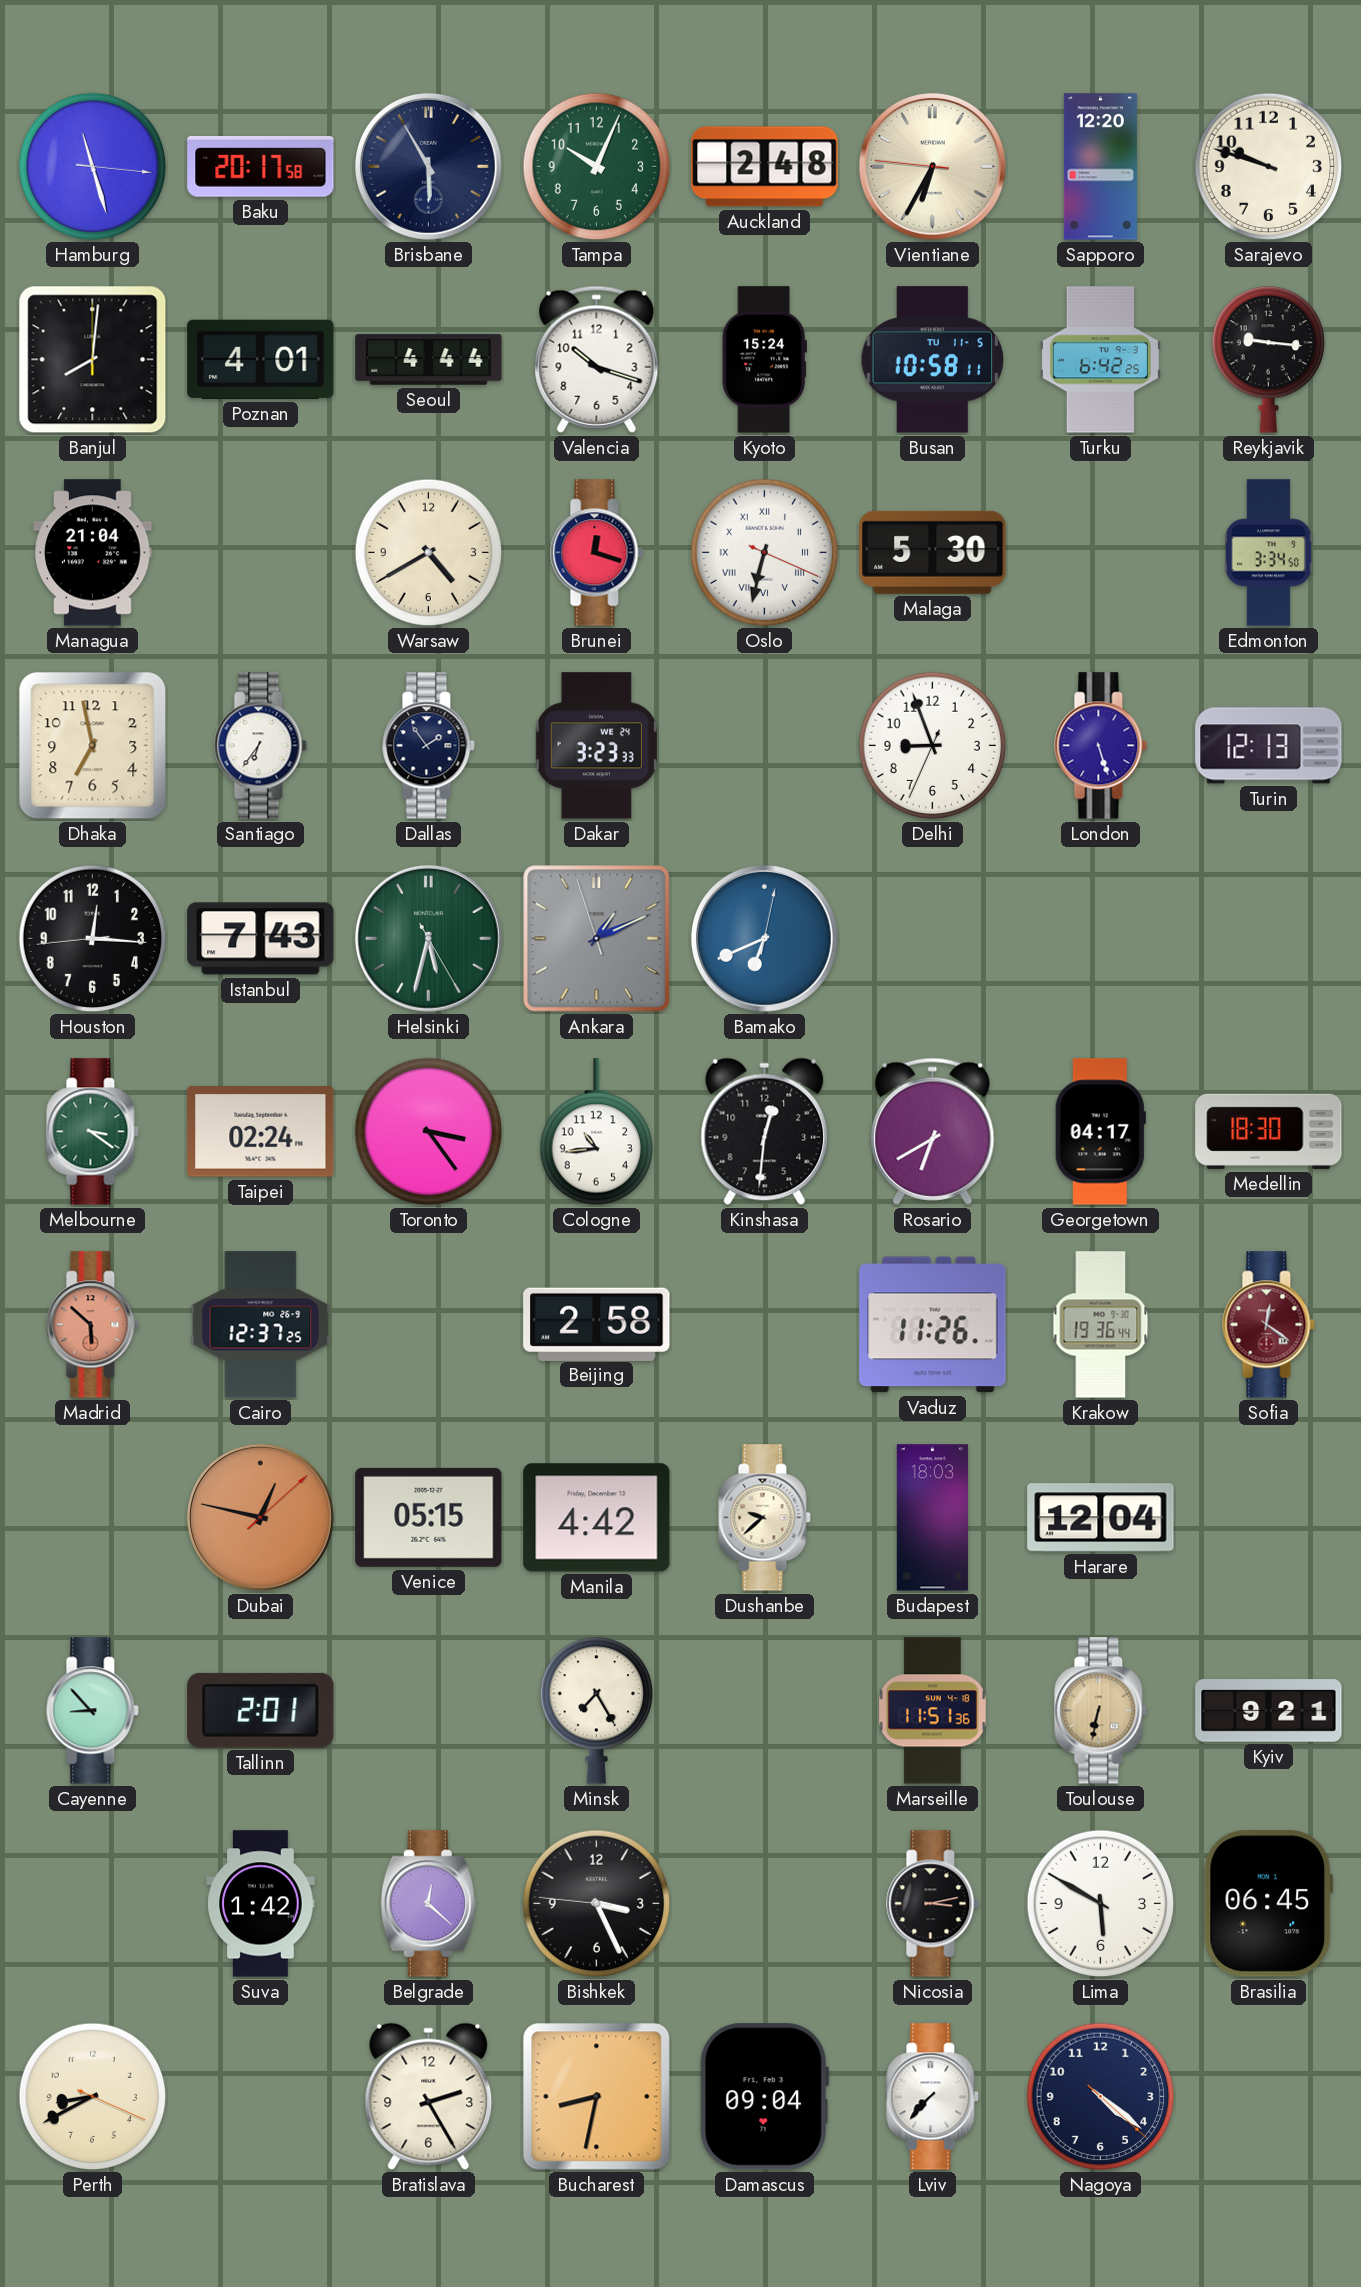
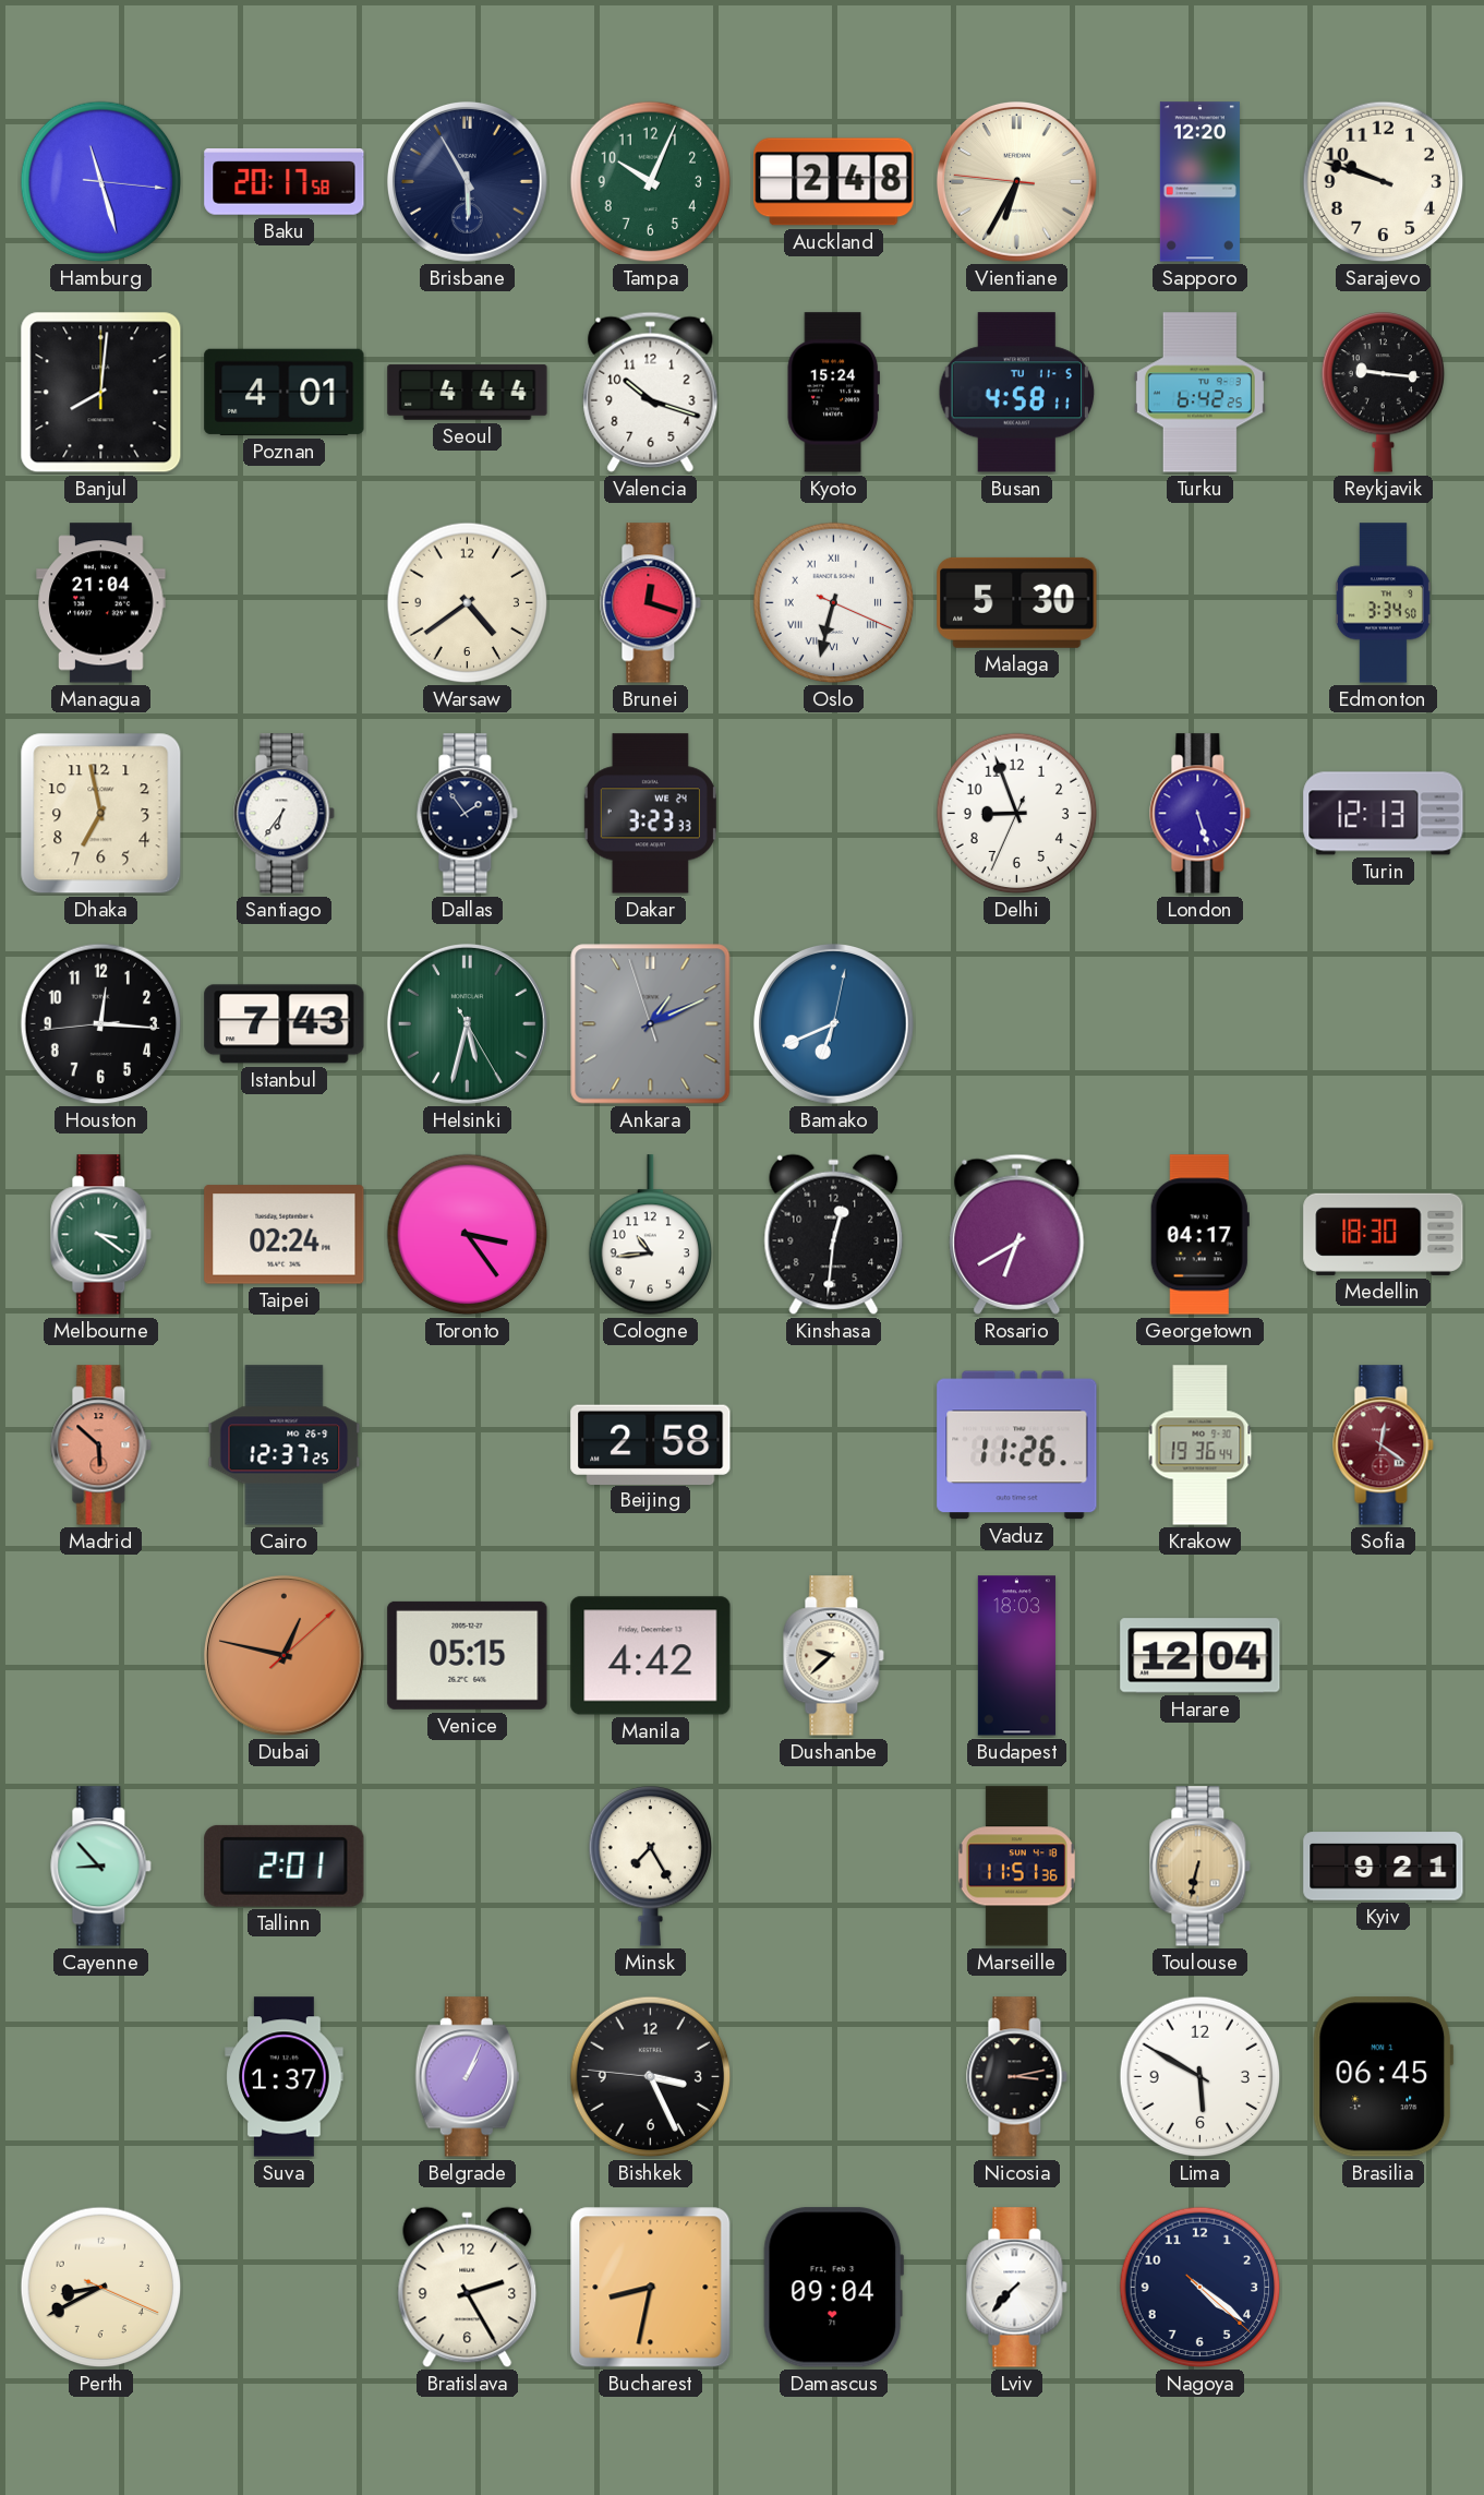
Busan: 10:58 -> 4:58 (1017, 393)
Warsaw: 4:40 -> 4:39 (468, 603)
Suva: 1:42 -> 1:37 (285, 2077)
Belgrade: 12:22 -> 1:04 (467, 2077)
